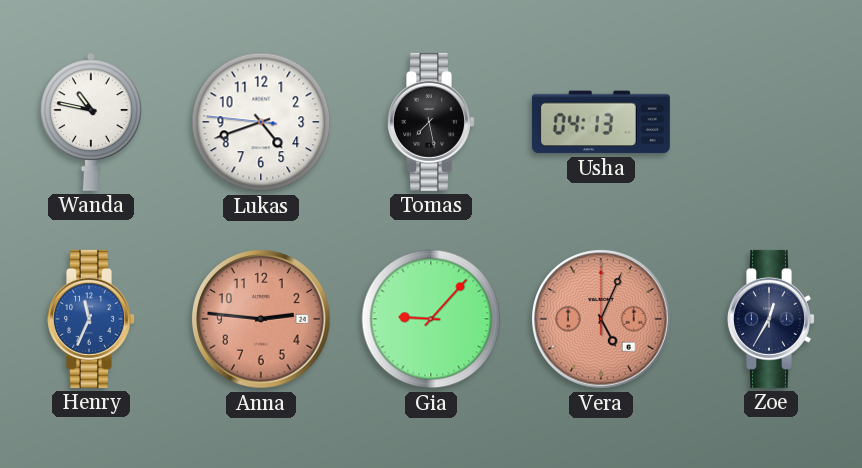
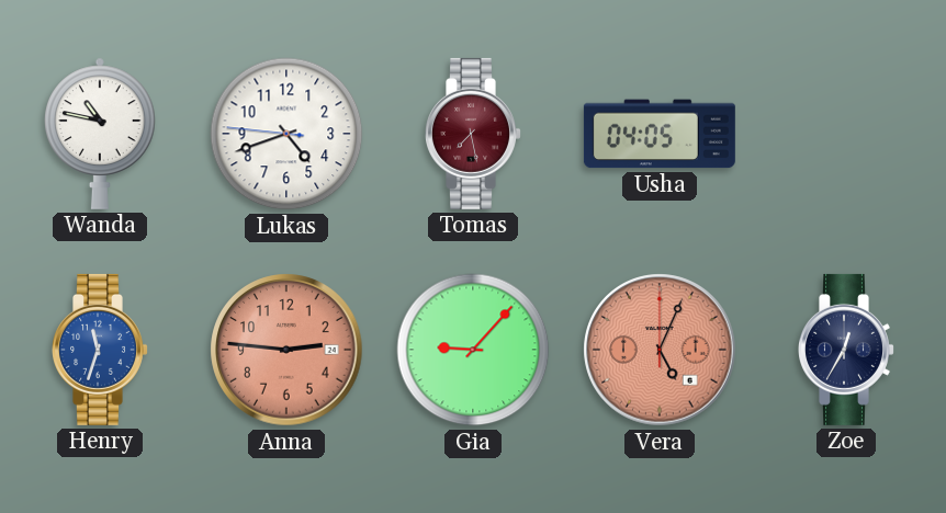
Tomas dial: black -> burgundy (474, 134)
Usha: 04:13 -> 04:05 (660, 134)
Henry: 11:34 -> 11:33 (101, 350)
